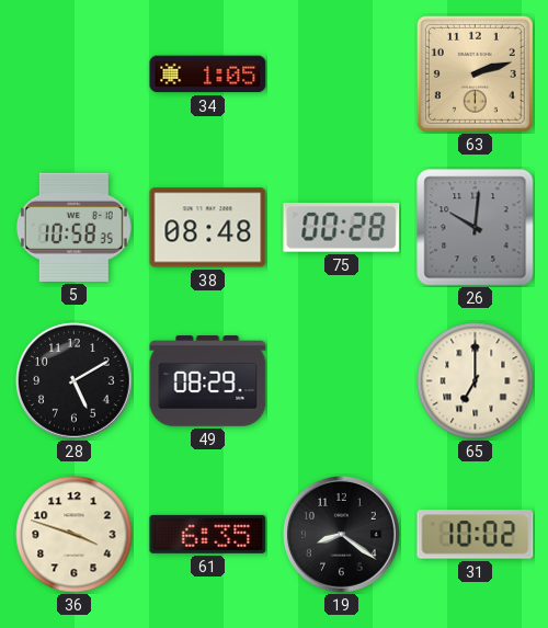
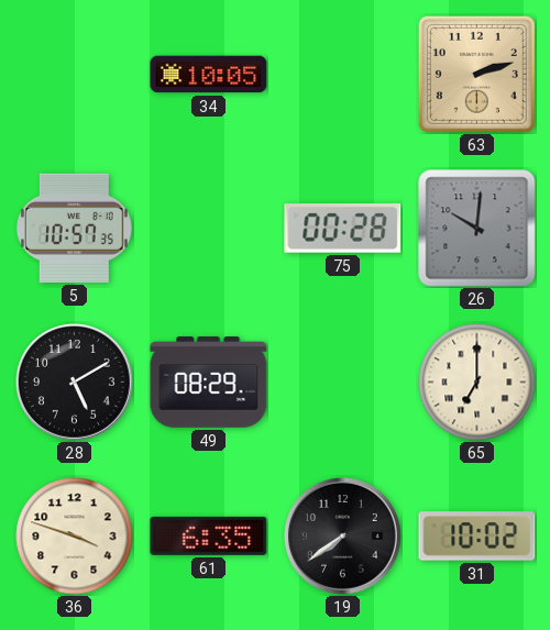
34: 1:05 -> 10:05 (209, 75)
5: 10:58 -> 10:57 (74, 228)
38: 08:48 -> none (208, 228)
19: 8:21 -> 7:39 (343, 537)
